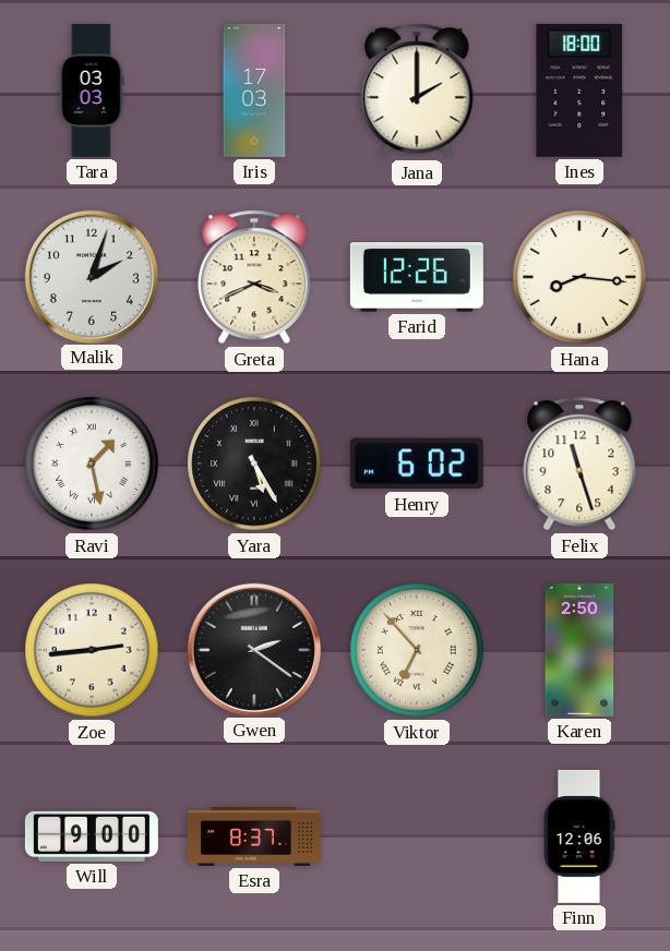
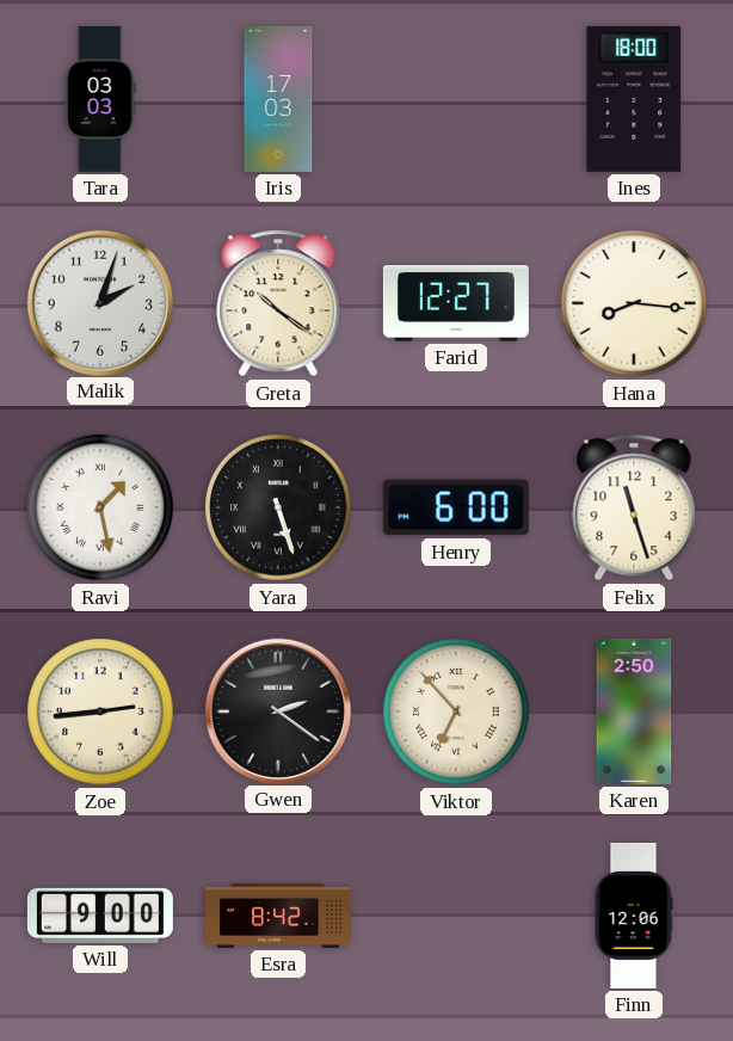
Jana: 2:00 -> none (417, 91)
Greta: 3:41 -> 10:21 (278, 303)
Farid: 12:26 -> 12:27 (456, 303)
Yara: 5:25 -> 5:27 (278, 507)
Henry: 6:02 -> 6:00 (456, 507)
Esra: 8:37 -> 8:42 (278, 917)
